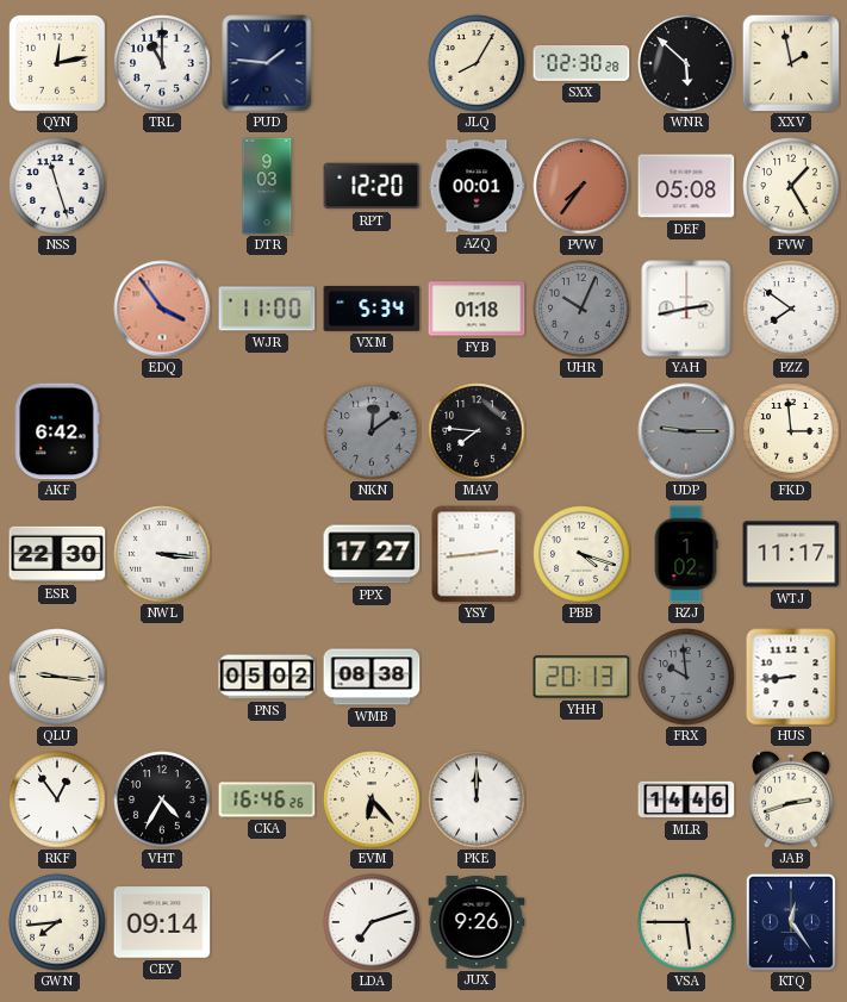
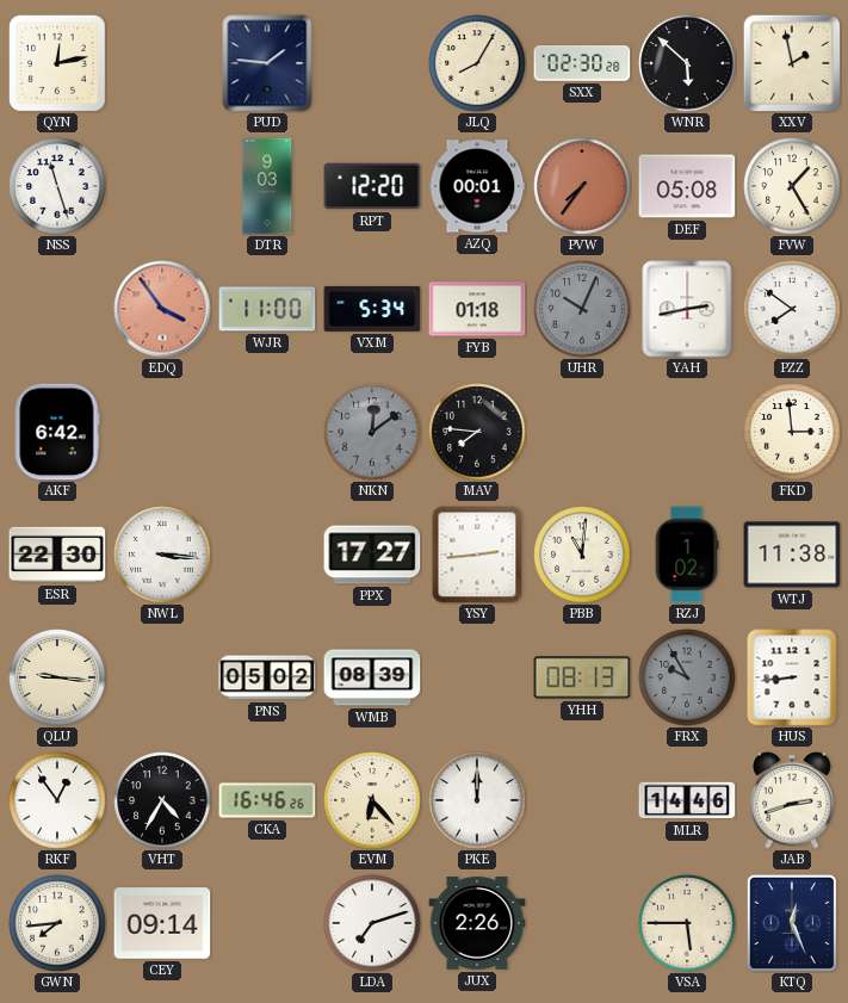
TRL: 11:00 -> none (162, 63)
UDP: 9:15 -> none (686, 431)
PBB: 4:18 -> 11:01 (582, 555)
WTJ: 11:17 -> 11:38 (792, 555)
WMB: 08:38 -> 08:39 (372, 677)
YHH: 20:13 -> 08:13 (582, 677)
FRX: 9:59 -> 9:55 (687, 677)
JUX: 9:26 -> 2:26 (477, 923)
KTQ: 12:24 -> 12:26 (792, 923)
